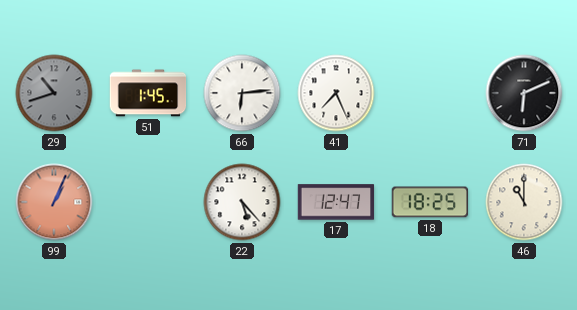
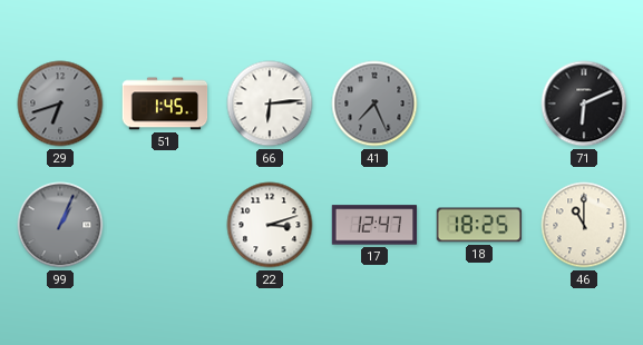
29: 10:42 -> 6:42 (60, 103)
41 dial: white -> grey (374, 103)
99 dial: salmon -> grey (60, 225)
22: 5:23 -> 3:12 (270, 225)
